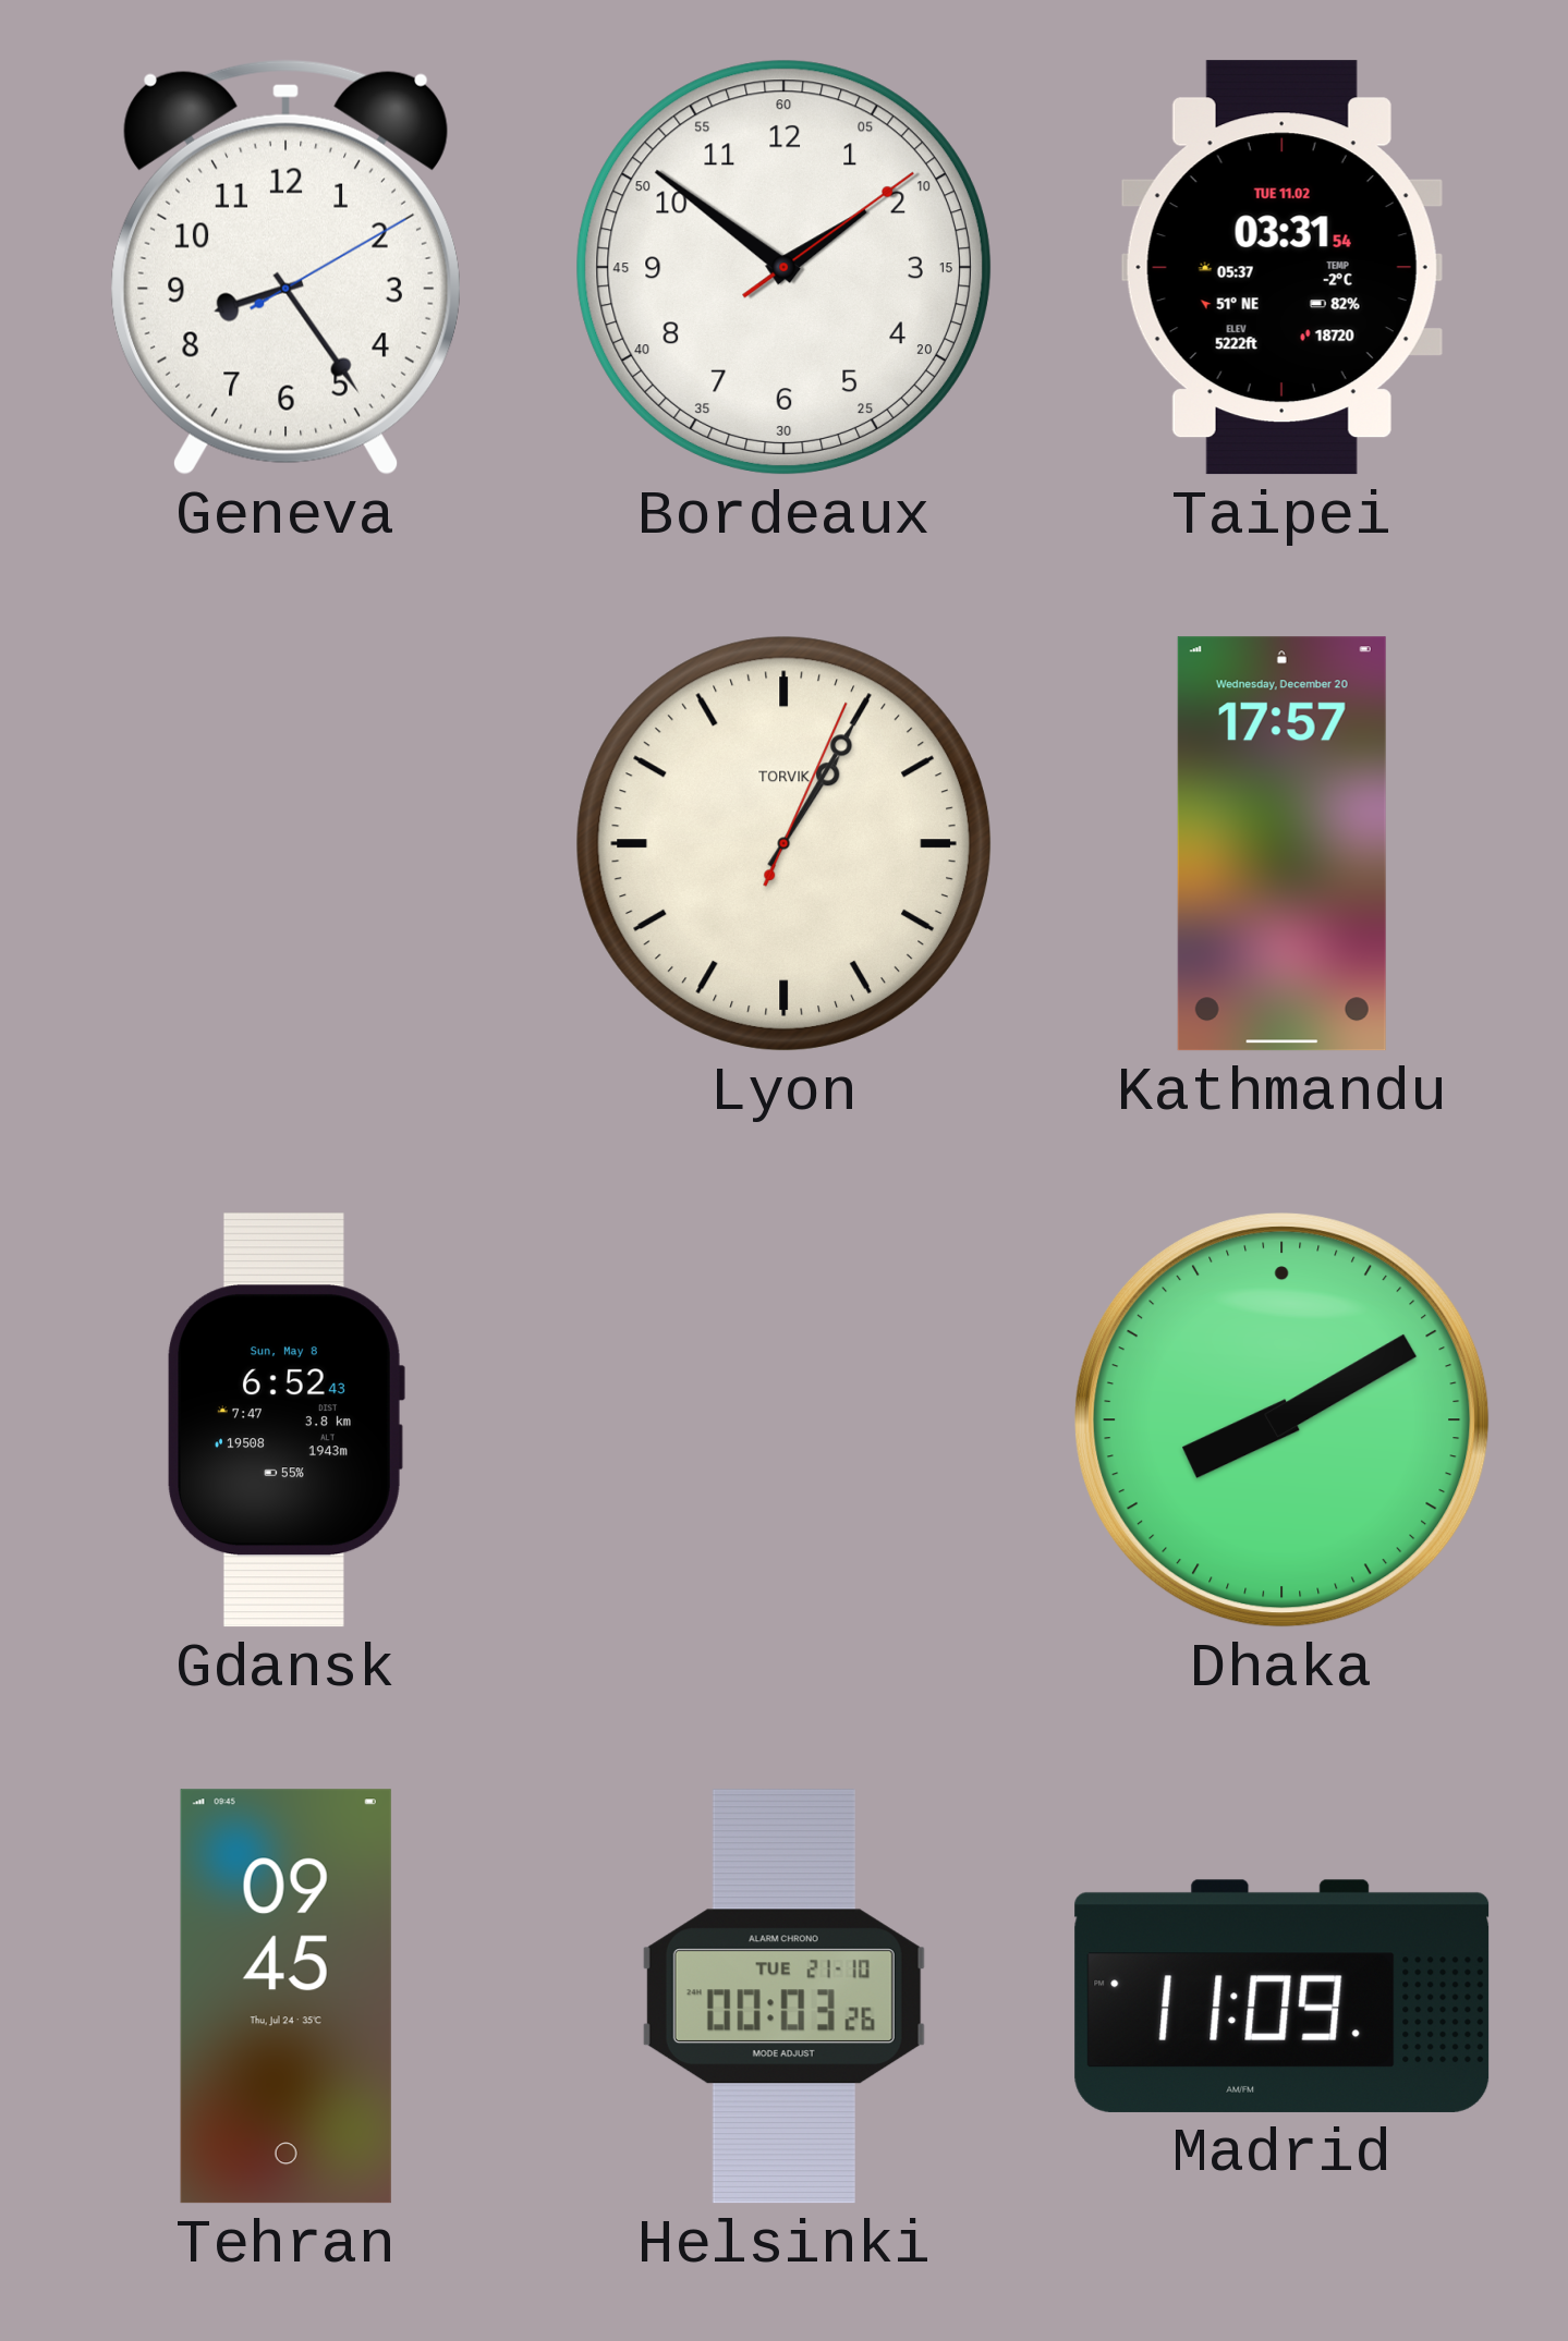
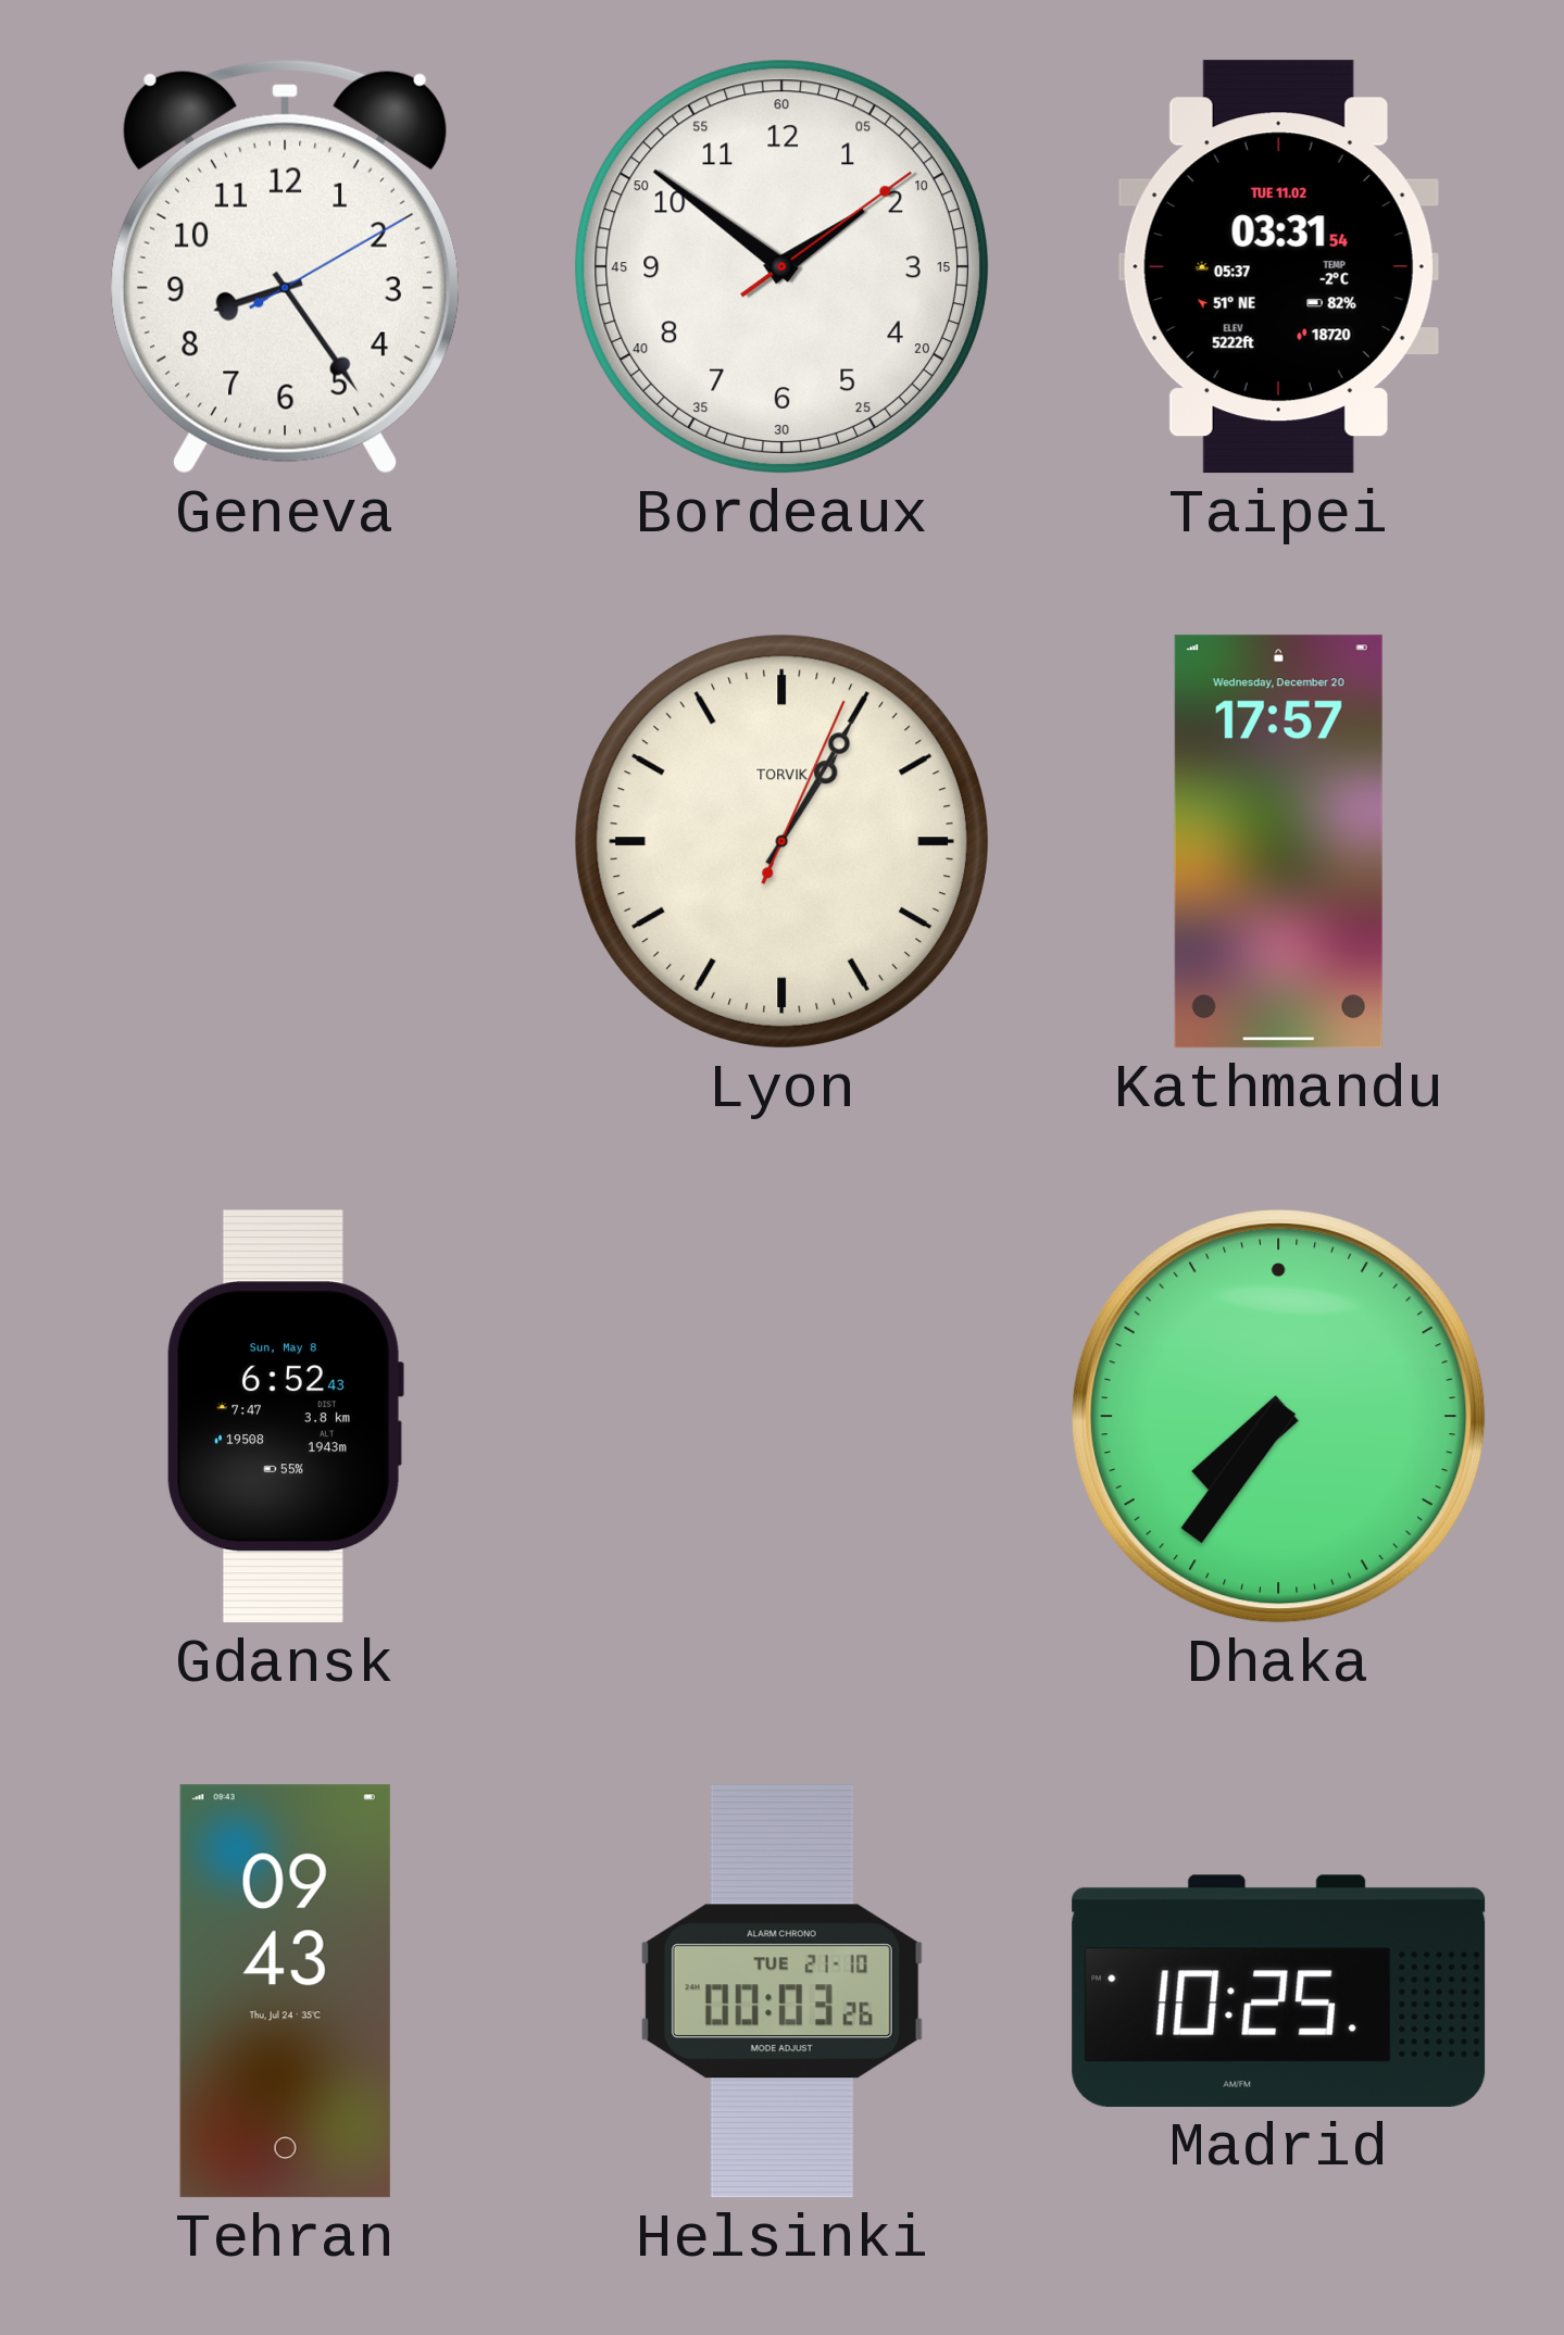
Dhaka: 8:10 -> 7:36 (1279, 1417)
Tehran: 09:45 -> 09:43 (285, 1992)
Madrid: 11:09 -> 10:25 (1279, 1991)
